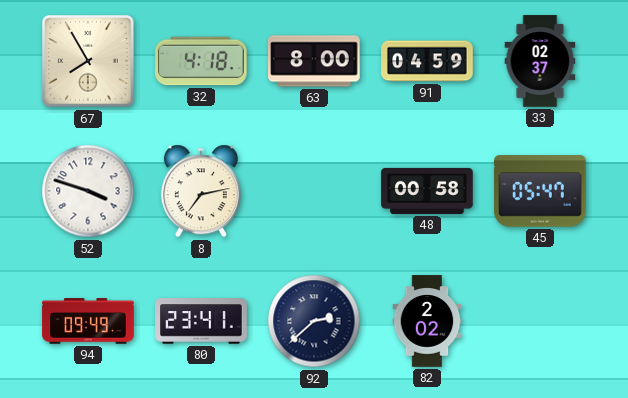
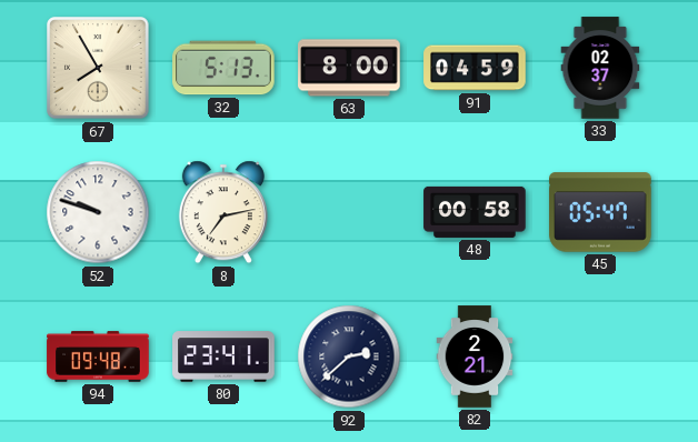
32: 4:18 -> 5:13 (223, 68)
52: 3:48 -> 9:48 (98, 212)
94: 09:49 -> 09:48 (98, 356)
82: 2:02 -> 2:21 (475, 356)
